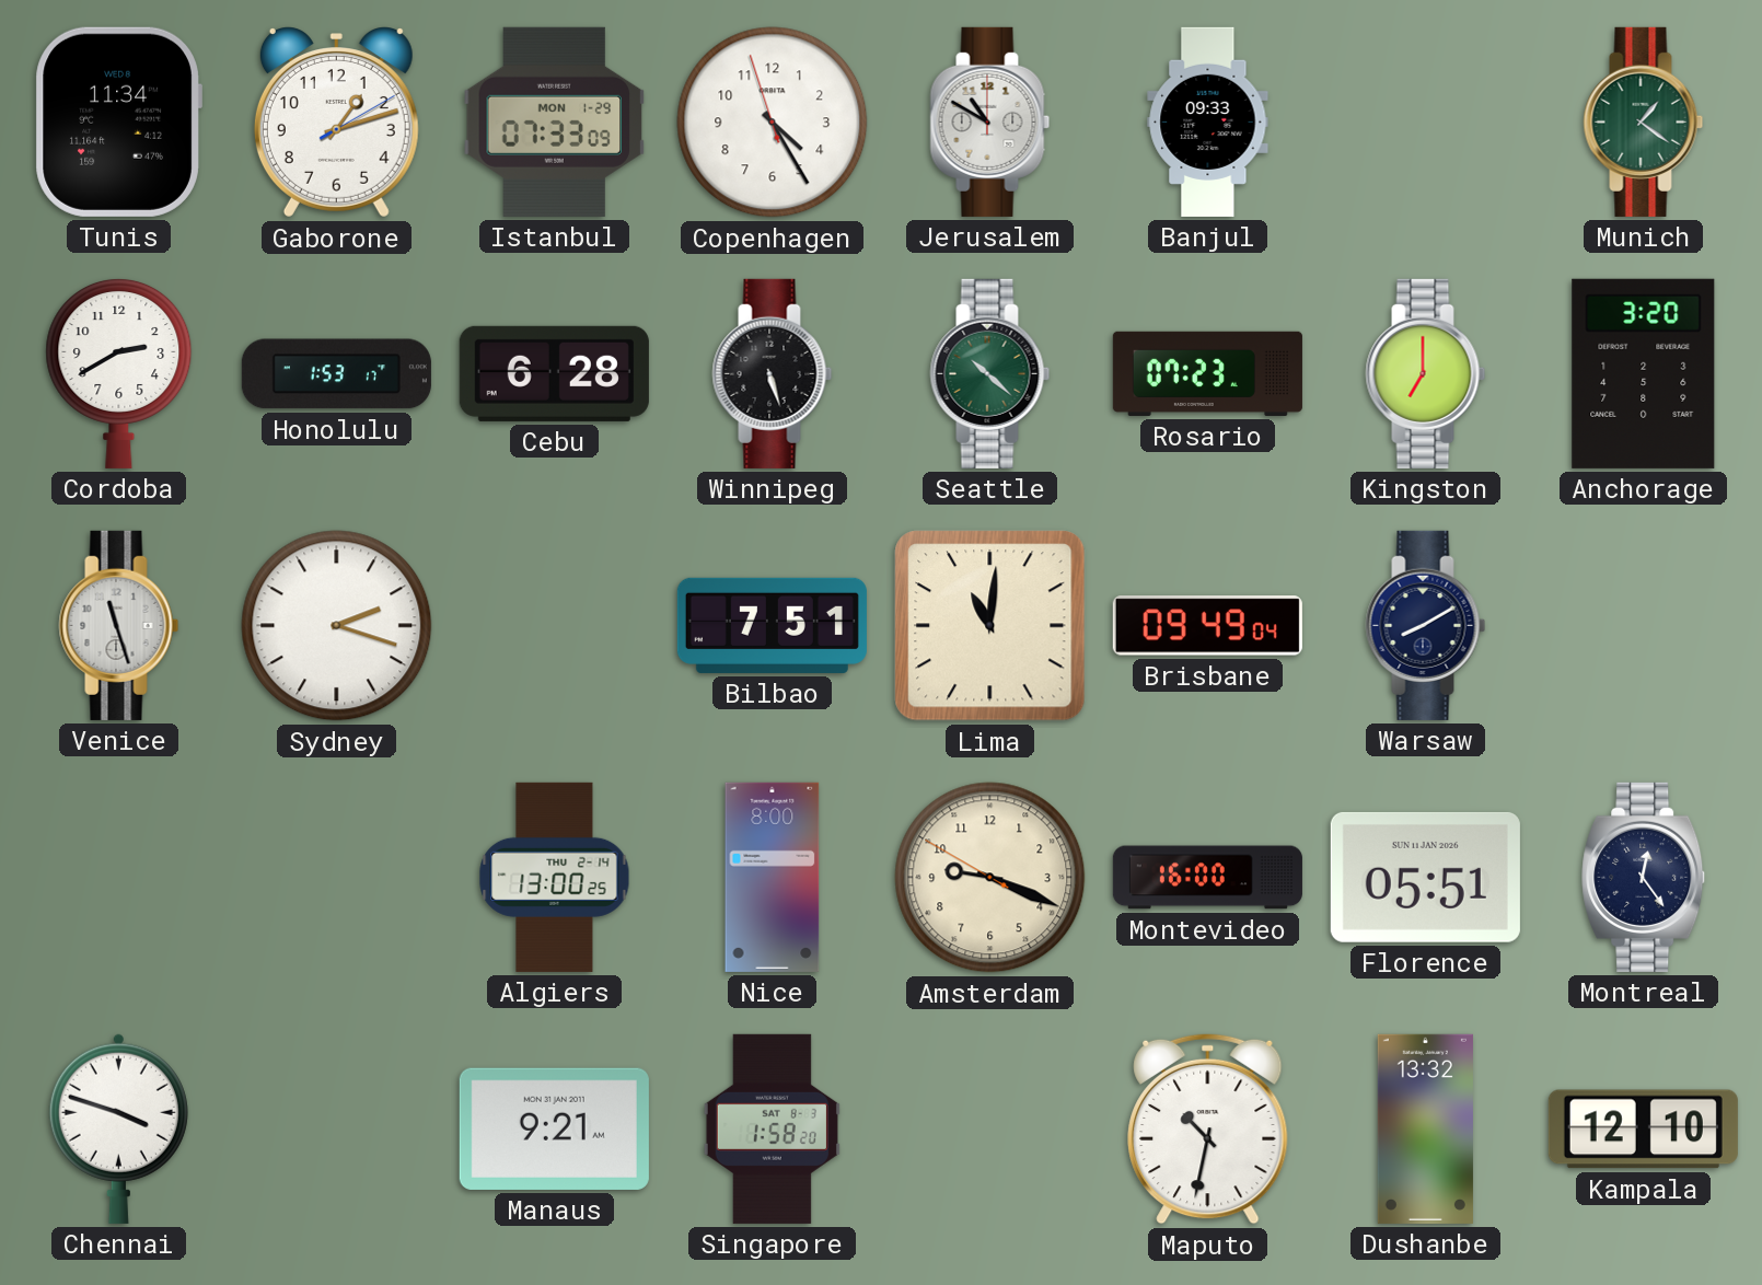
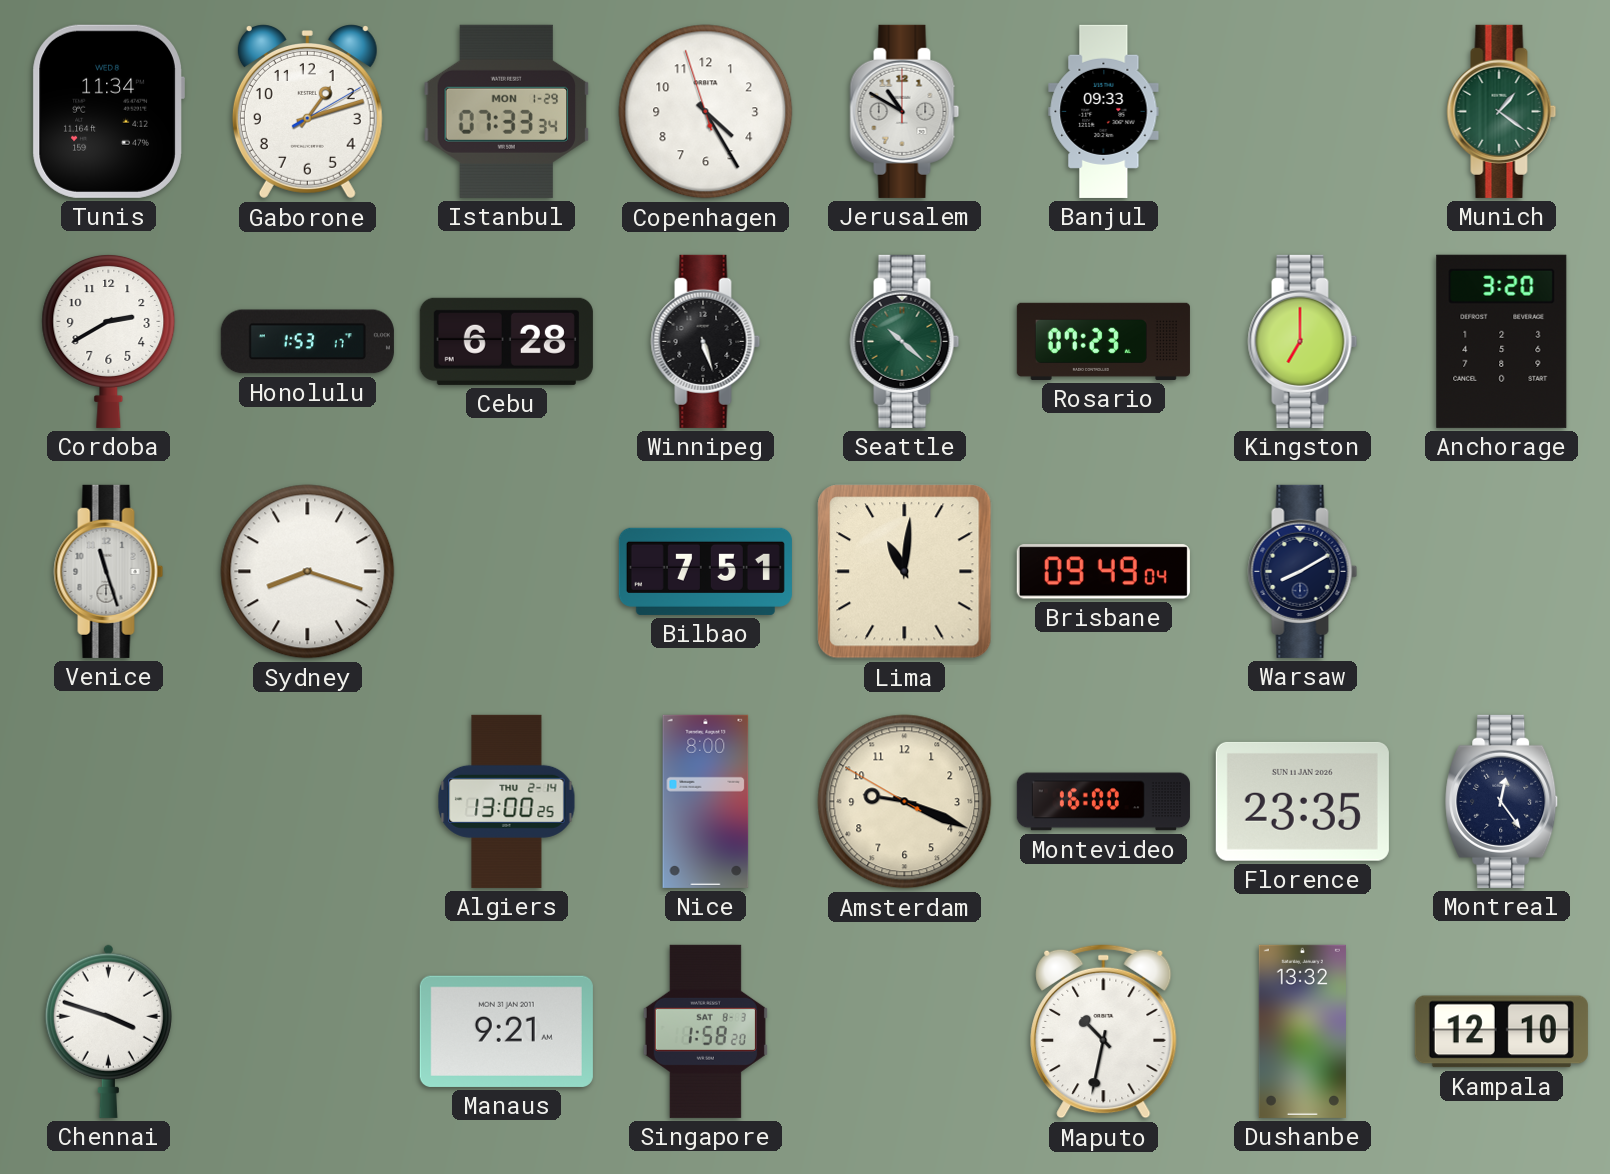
Istanbul: 07:33:09 -> 07:33:34 (507, 111)
Sydney: 2:18 -> 8:18 (308, 572)
Florence: 05:51 -> 23:35 (1302, 801)
